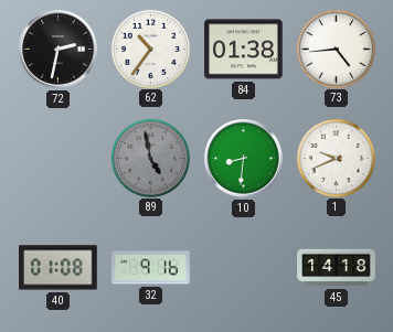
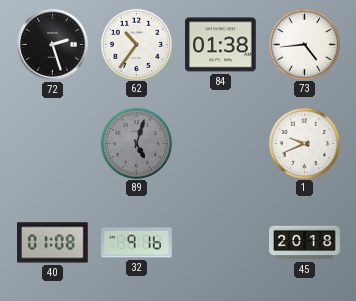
72: 2:32 -> 2:27 (53, 45)
89: 4:58 -> 5:03 (136, 143)
10: 8:31 -> none (244, 159)
45: 14:18 -> 20:18 (305, 243)
